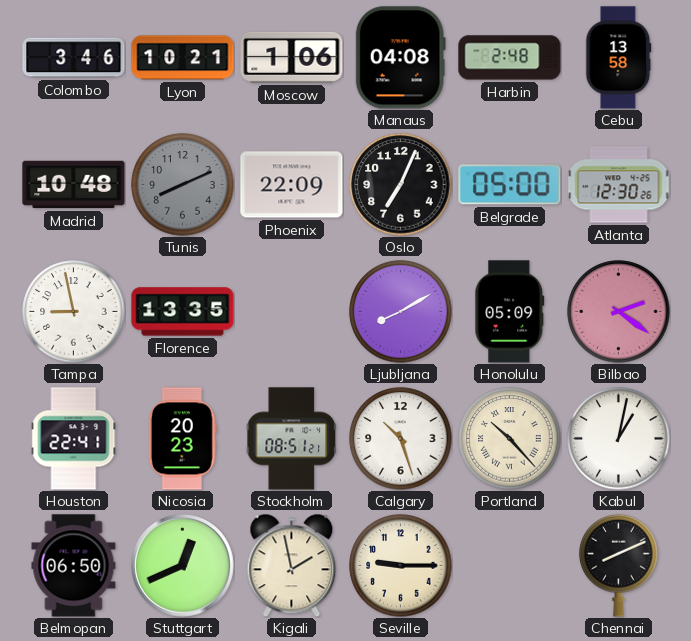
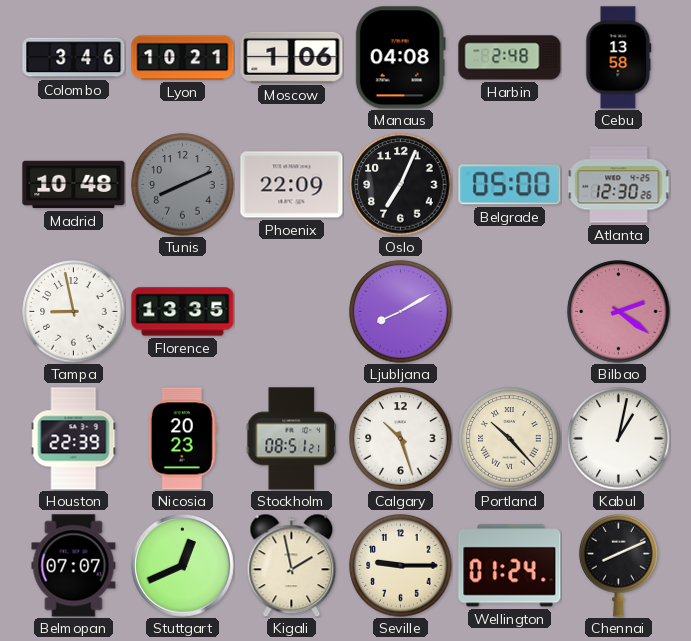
Honolulu: 05:09 -> none (510, 312)
Houston: 22:41 -> 22:39 (74, 439)
Belmopan: 06:50 -> 07:07 (74, 566)
Wellington: none -> 01:24 (510, 566)
